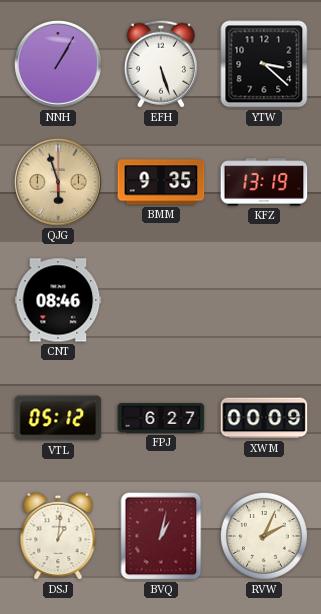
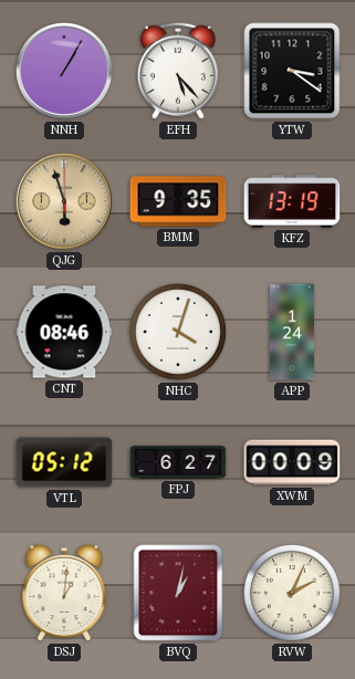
EFH: 5:27 -> 5:23 (178, 71)
YTW: 3:22 -> 3:21 (292, 71)
NHC: none -> 4:03 (178, 332)
APP: none -> 1:24 (291, 332)
